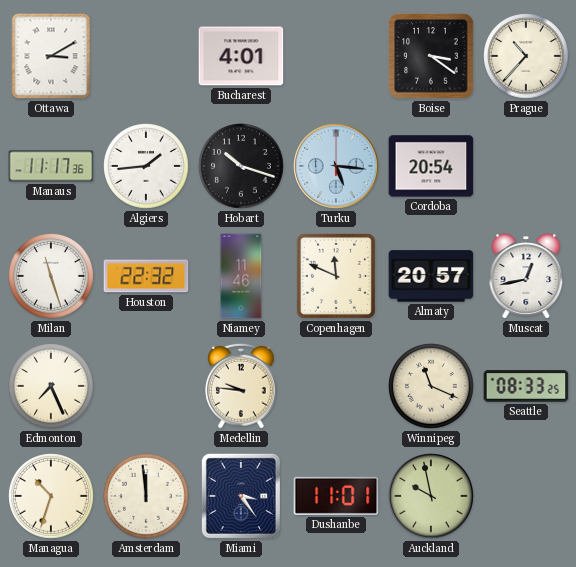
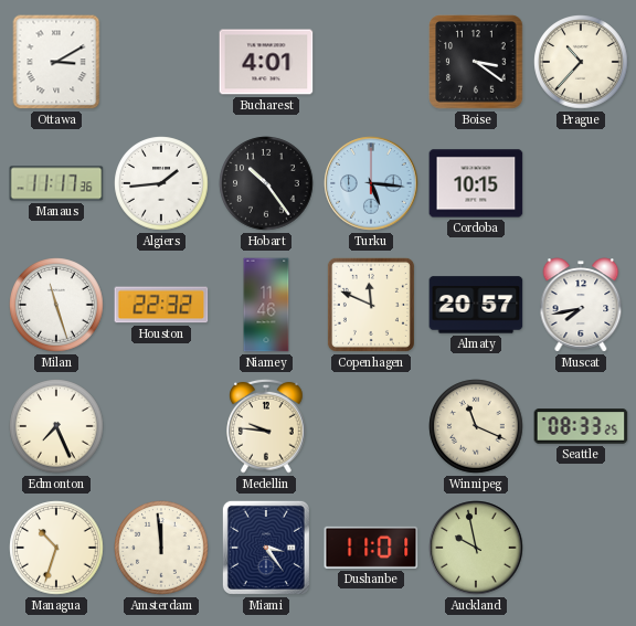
Hobart: 10:18 -> 10:24 (266, 183)
Cordoba: 20:54 -> 10:15 (476, 183)
Muscat: 12:43 -> 7:43 (581, 305)
